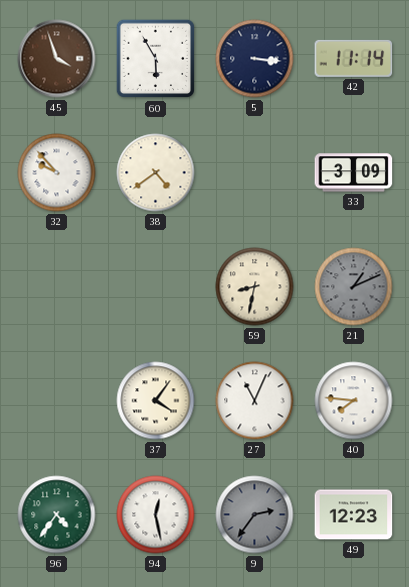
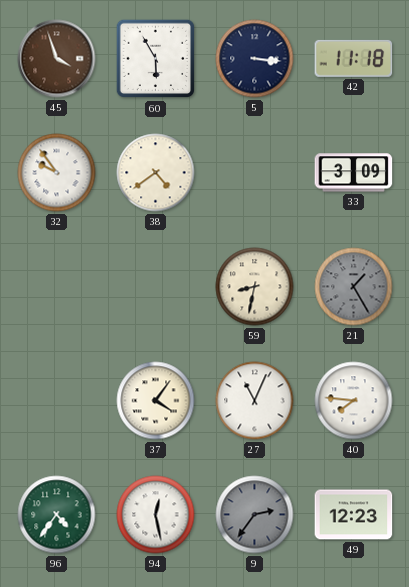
42: 11:14 -> 11:18 (354, 58)
32: 9:53 -> 9:54 (57, 173)
21: 1:11 -> 1:25 (354, 287)
